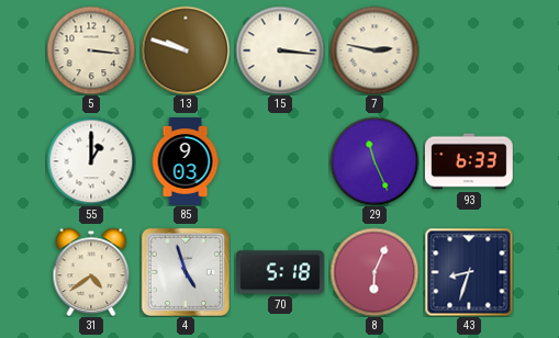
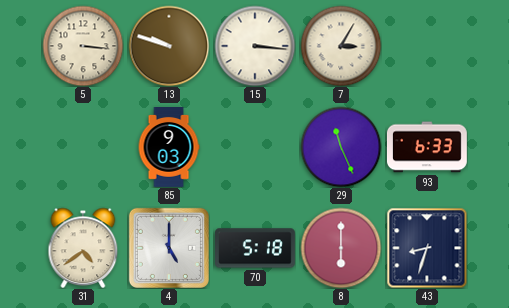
7: 2:47 -> 3:05 (341, 46)
55: 1:00 -> none (91, 161)
4: 4:57 -> 5:00 (169, 248)
8: 6:04 -> 6:00 (341, 248)
